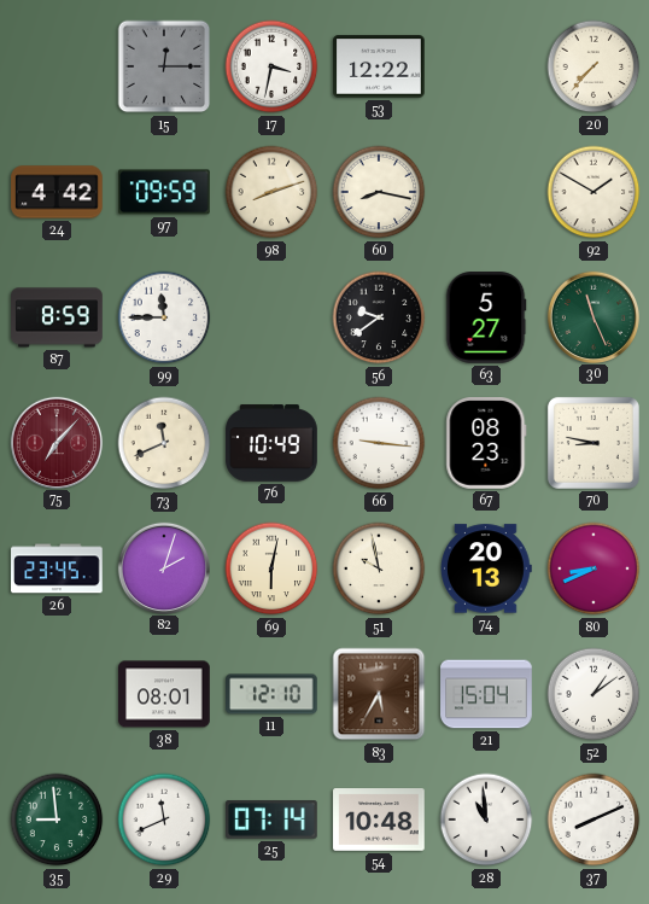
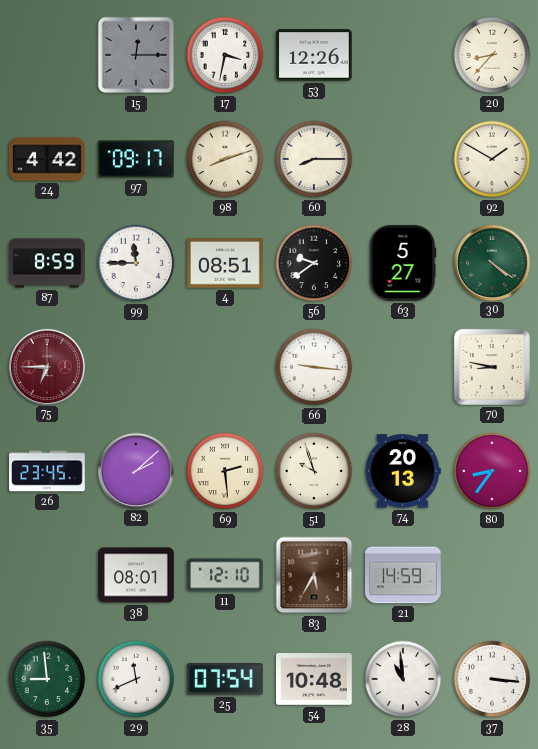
53: 12:22 -> 12:26 (314, 55)
20: 7:37 -> 8:37 (492, 55)
97: 09:59 -> 09:17 (137, 159)
60: 8:17 -> 8:15 (314, 159)
4: none -> 08:51 (225, 263)
30: 11:26 -> 4:21 (491, 262)
75: 7:07 -> 6:45 (46, 366)
73: 11:41 -> none (164, 443)
76: 10:49 -> none (271, 443)
67: 08:23 -> none (486, 444)
82: 2:03 -> 2:08 (135, 470)
69: 6:02 -> 2:29 (225, 471)
51: 9:58 -> 9:57 (314, 471)
80: 8:41 -> 8:36 (492, 471)
21: 15:04 -> 14:59 (403, 575)
52: 1:09 -> none (594, 694)
25: 07:14 -> 07:54 (226, 679)
37: 8:11 -> 3:16 (492, 679)
